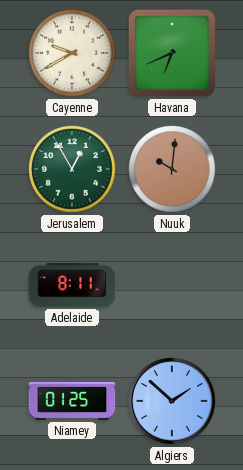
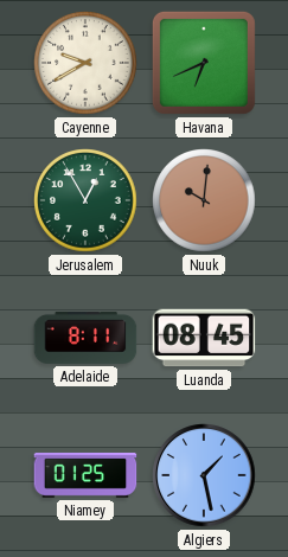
Luanda: none -> 08:45 (204, 338)
Algiers: 1:52 -> 1:28 (204, 475)
